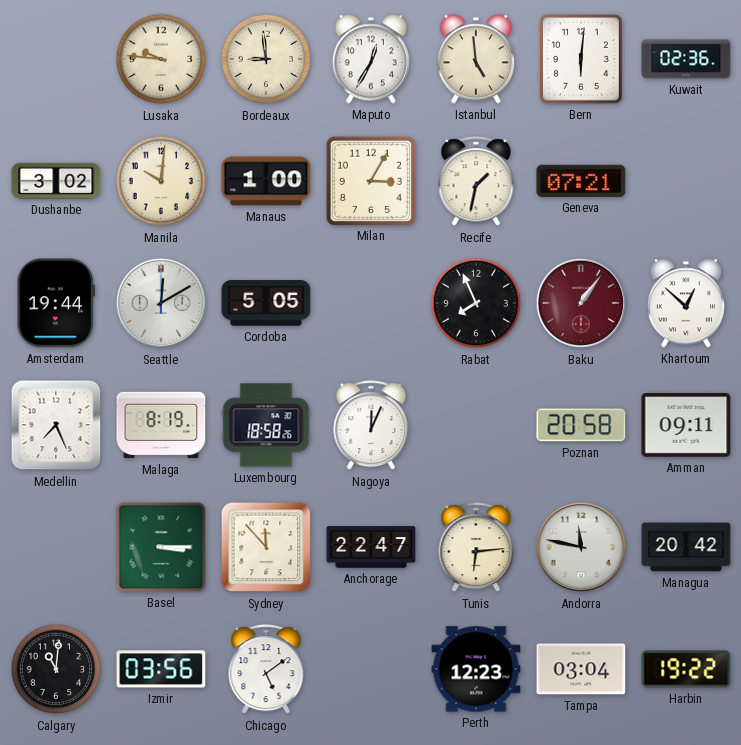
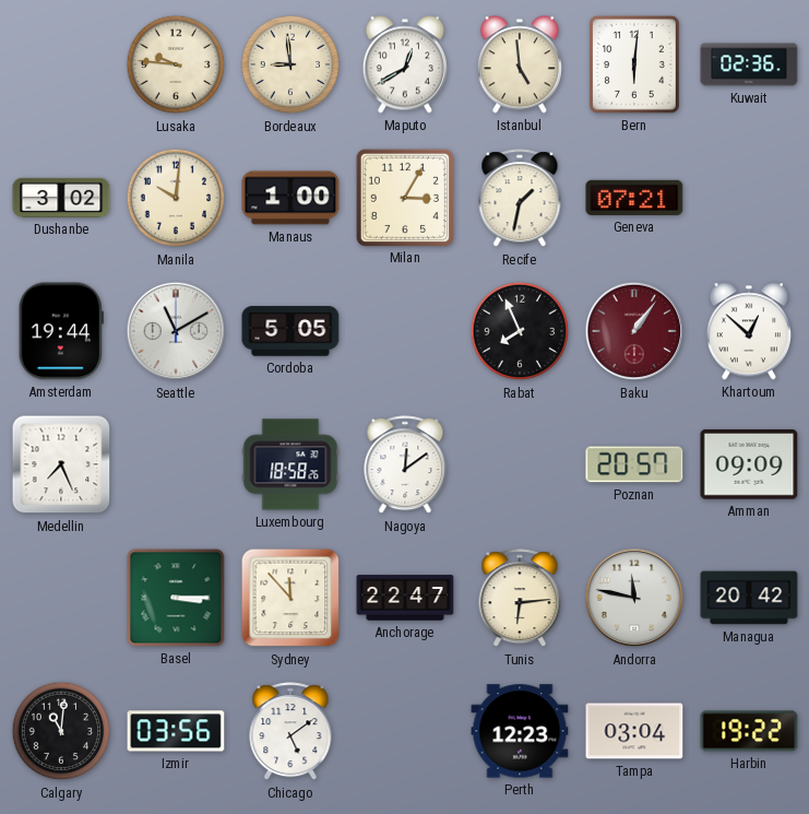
Maputo: 12:35 -> 12:40 (405, 64)
Seattle: 12:10 -> 11:10 (176, 331)
Malaga: 8:19 -> none (161, 425)
Nagoya: 12:04 -> 12:09 (405, 465)
Poznan: 20:58 -> 20:57 (634, 464)
Amman: 09:11 -> 09:09 (749, 465)
